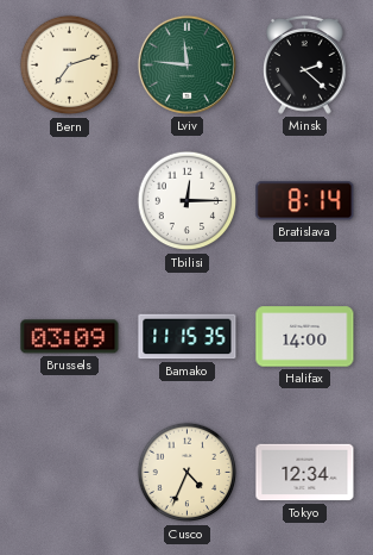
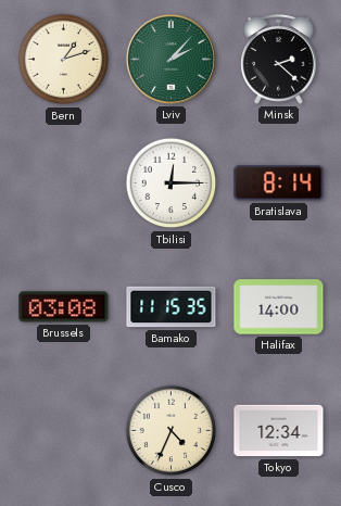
Bern: 7:12 -> 1:12 (64, 60)
Lviv: 11:46 -> 2:07 (171, 59)
Brussels: 03:09 -> 03:08 (64, 307)
